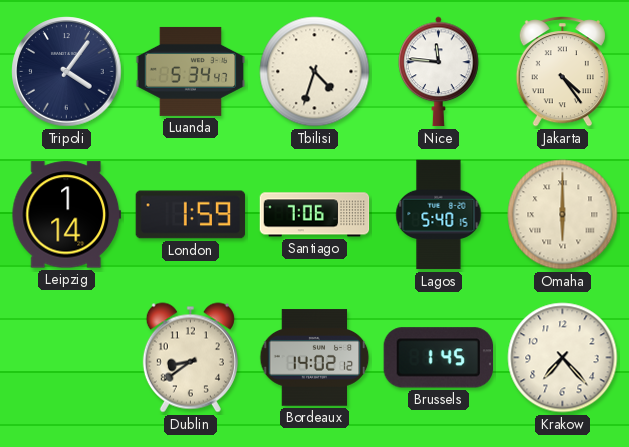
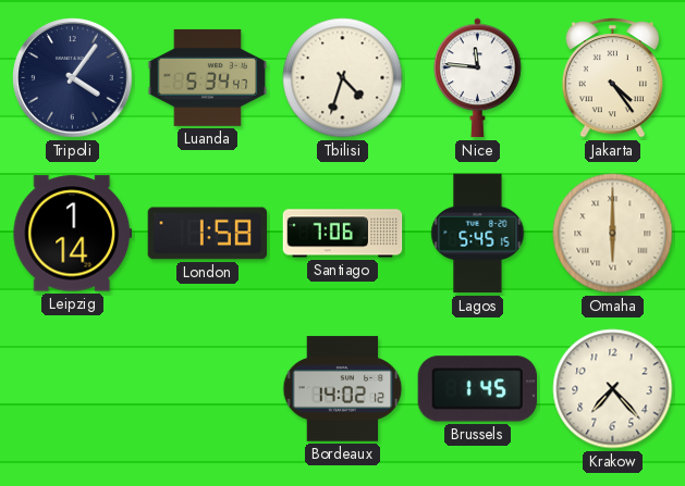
London: 1:59 -> 1:58 (208, 234)
Lagos: 5:40 -> 5:45 (478, 234)
Dublin: 8:39 -> none (190, 358)
